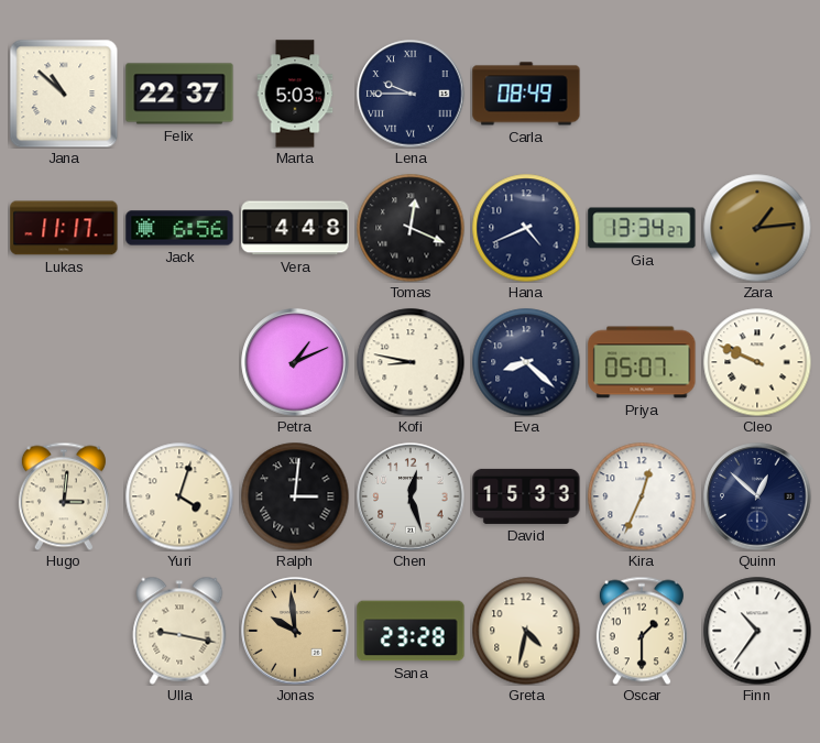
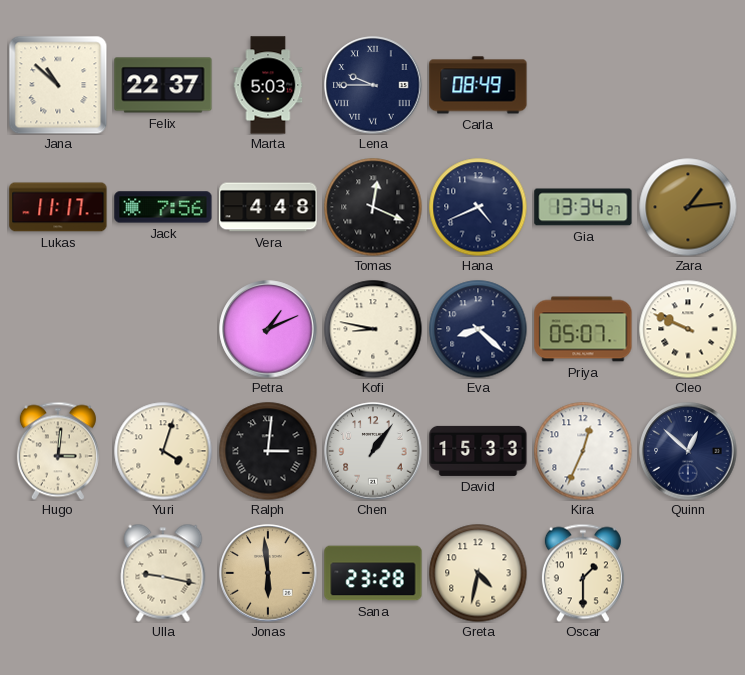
Jack: 6:56 -> 7:56 (163, 207)
Chen: 12:27 -> 1:06 (373, 451)
Jonas: 9:59 -> 5:59 (268, 573)
Finn: 10:36 -> none (757, 631)
